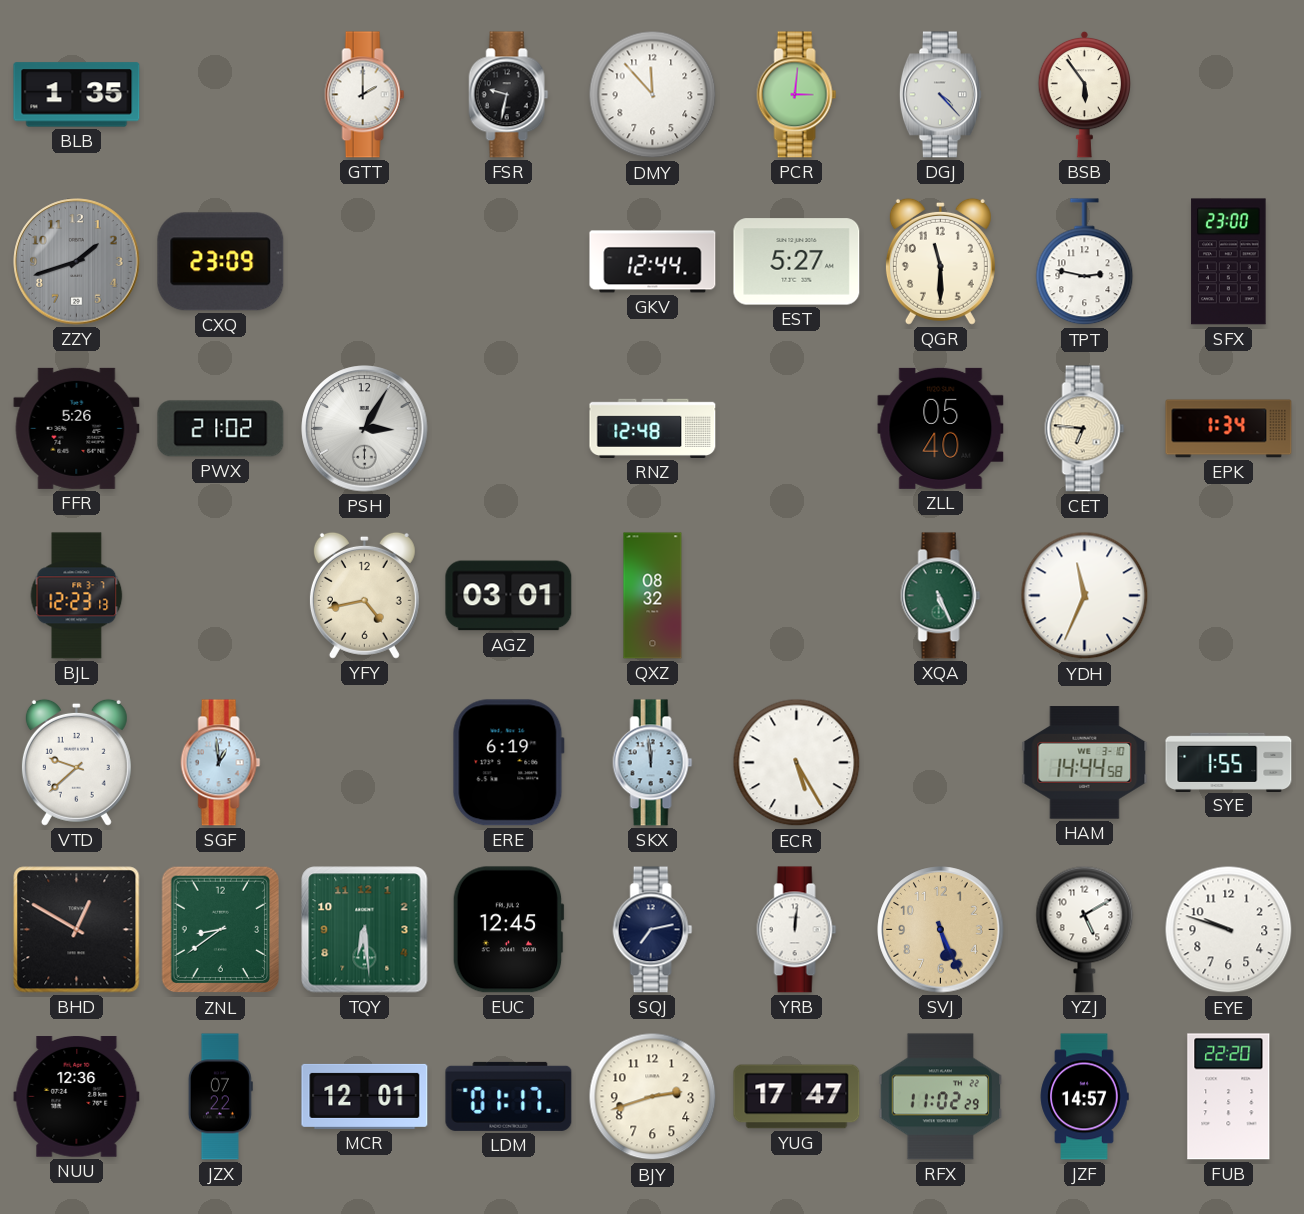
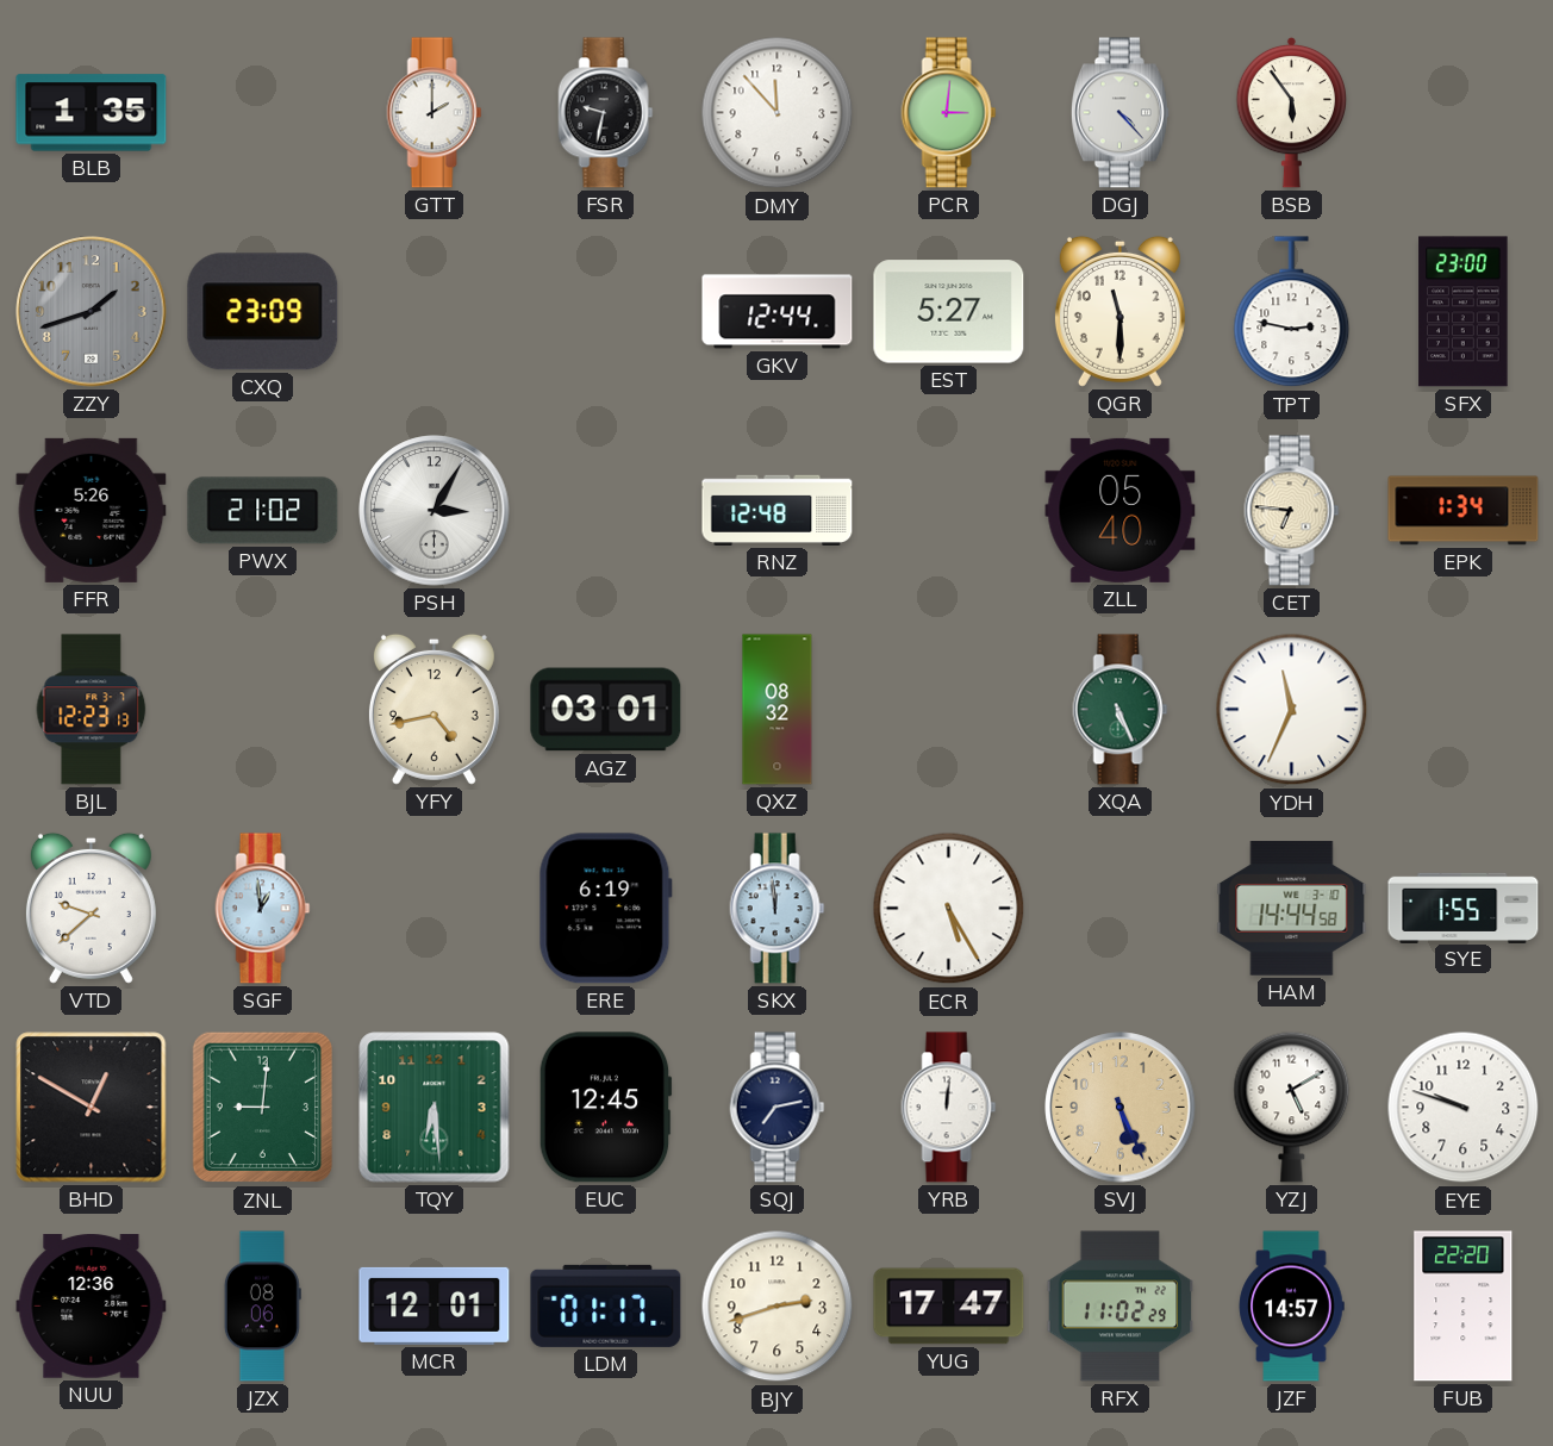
ZNL: 8:39 -> 9:01 (263, 1108)
JZX: 07:22 -> 08:06 (262, 1307)
